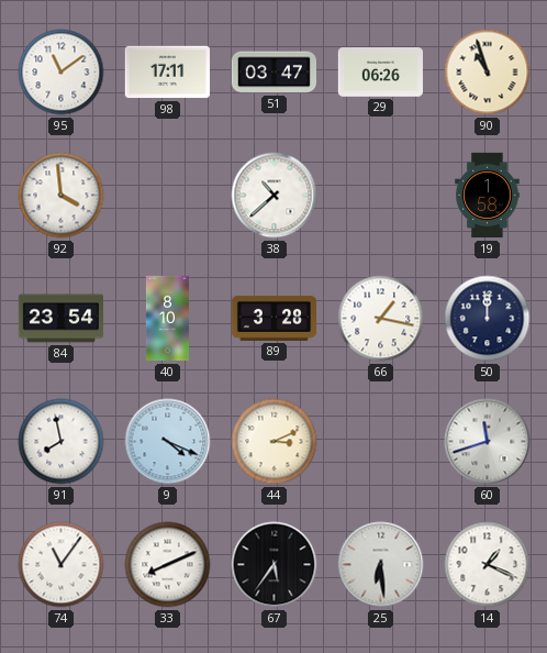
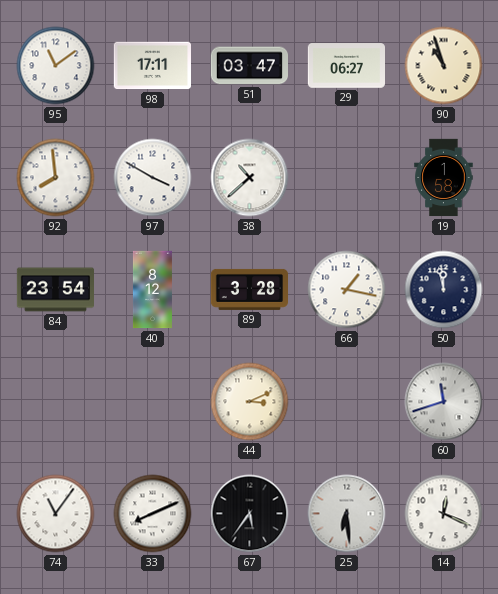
29: 06:26 -> 06:27 (346, 66)
92: 3:59 -> 7:59 (56, 178)
97: none -> 3:50 (153, 178)
40: 8:10 -> 8:12 (152, 290)
50: 12:00 -> 11:58 (444, 290)
91: 7:58 -> none (62, 442)
9: 4:19 -> none (168, 442)
14: 1:19 -> 12:19 (444, 514)
